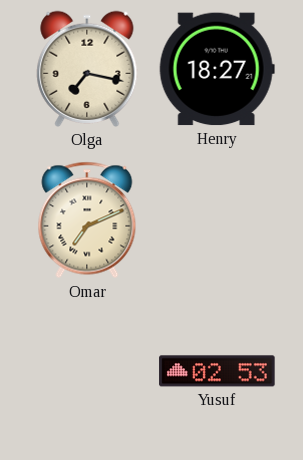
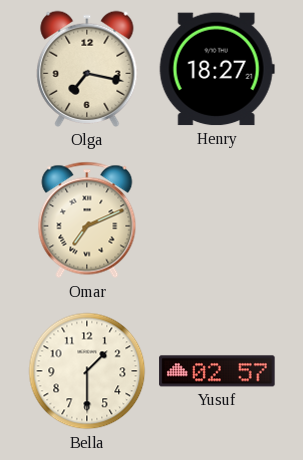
Bella: none -> 1:30 (87, 371)
Yusuf: 02:53 -> 02:57 (217, 371)
